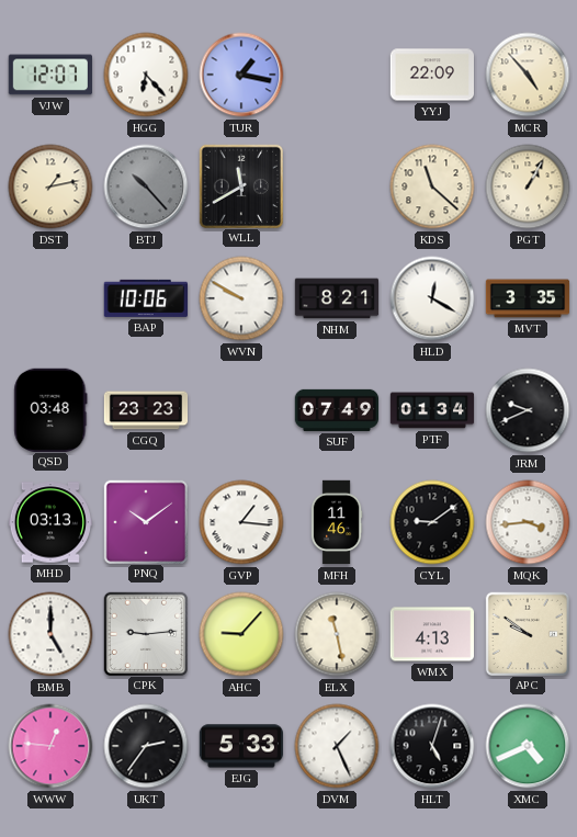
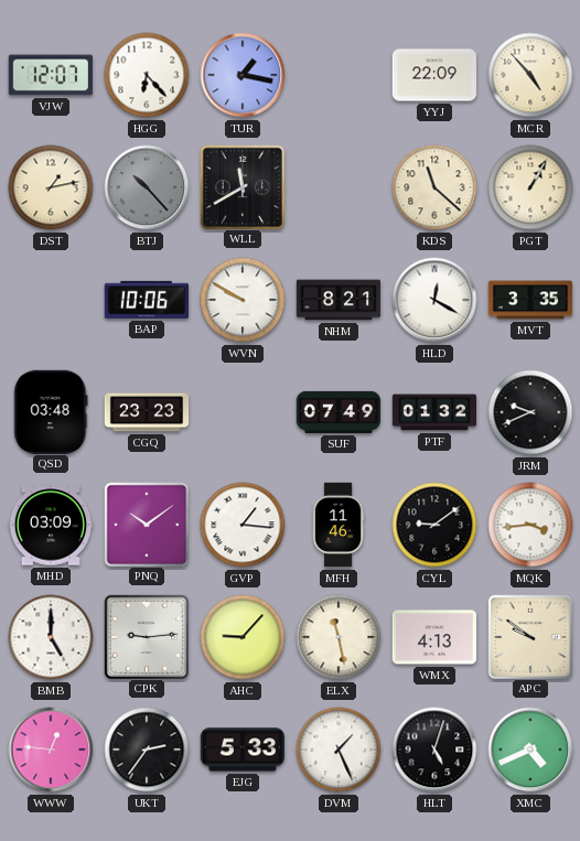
PTF: 01:34 -> 01:32 (434, 412)
MHD: 03:13 -> 03:09 (50, 525)
